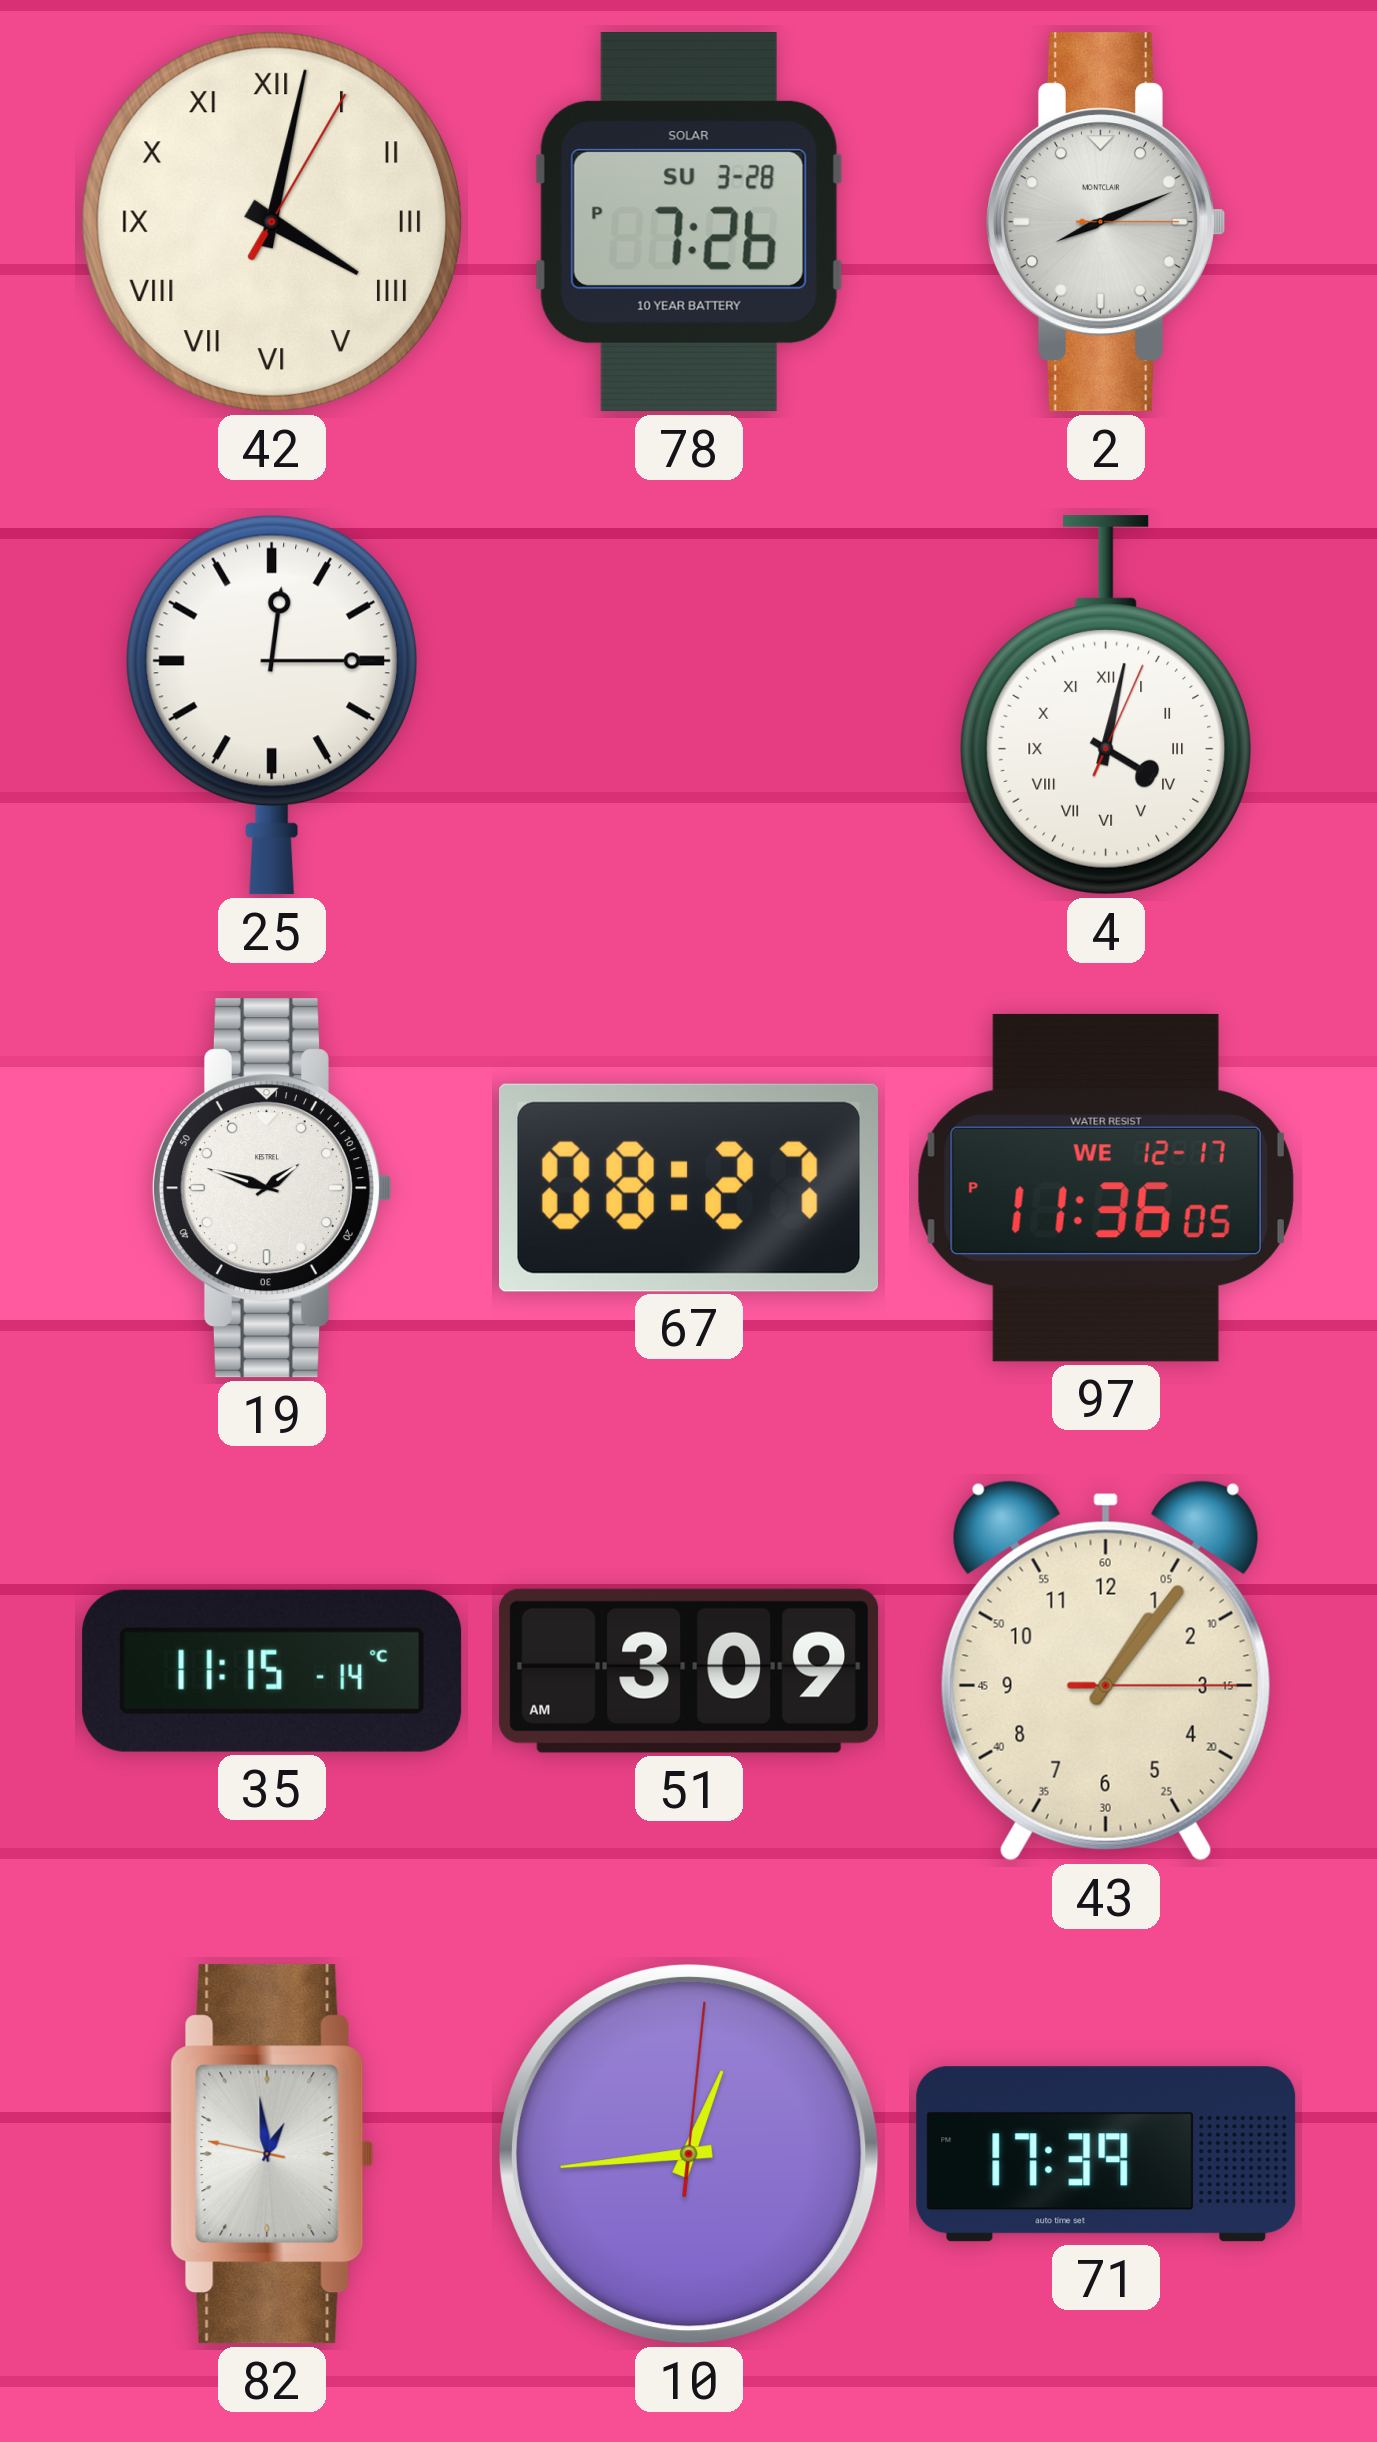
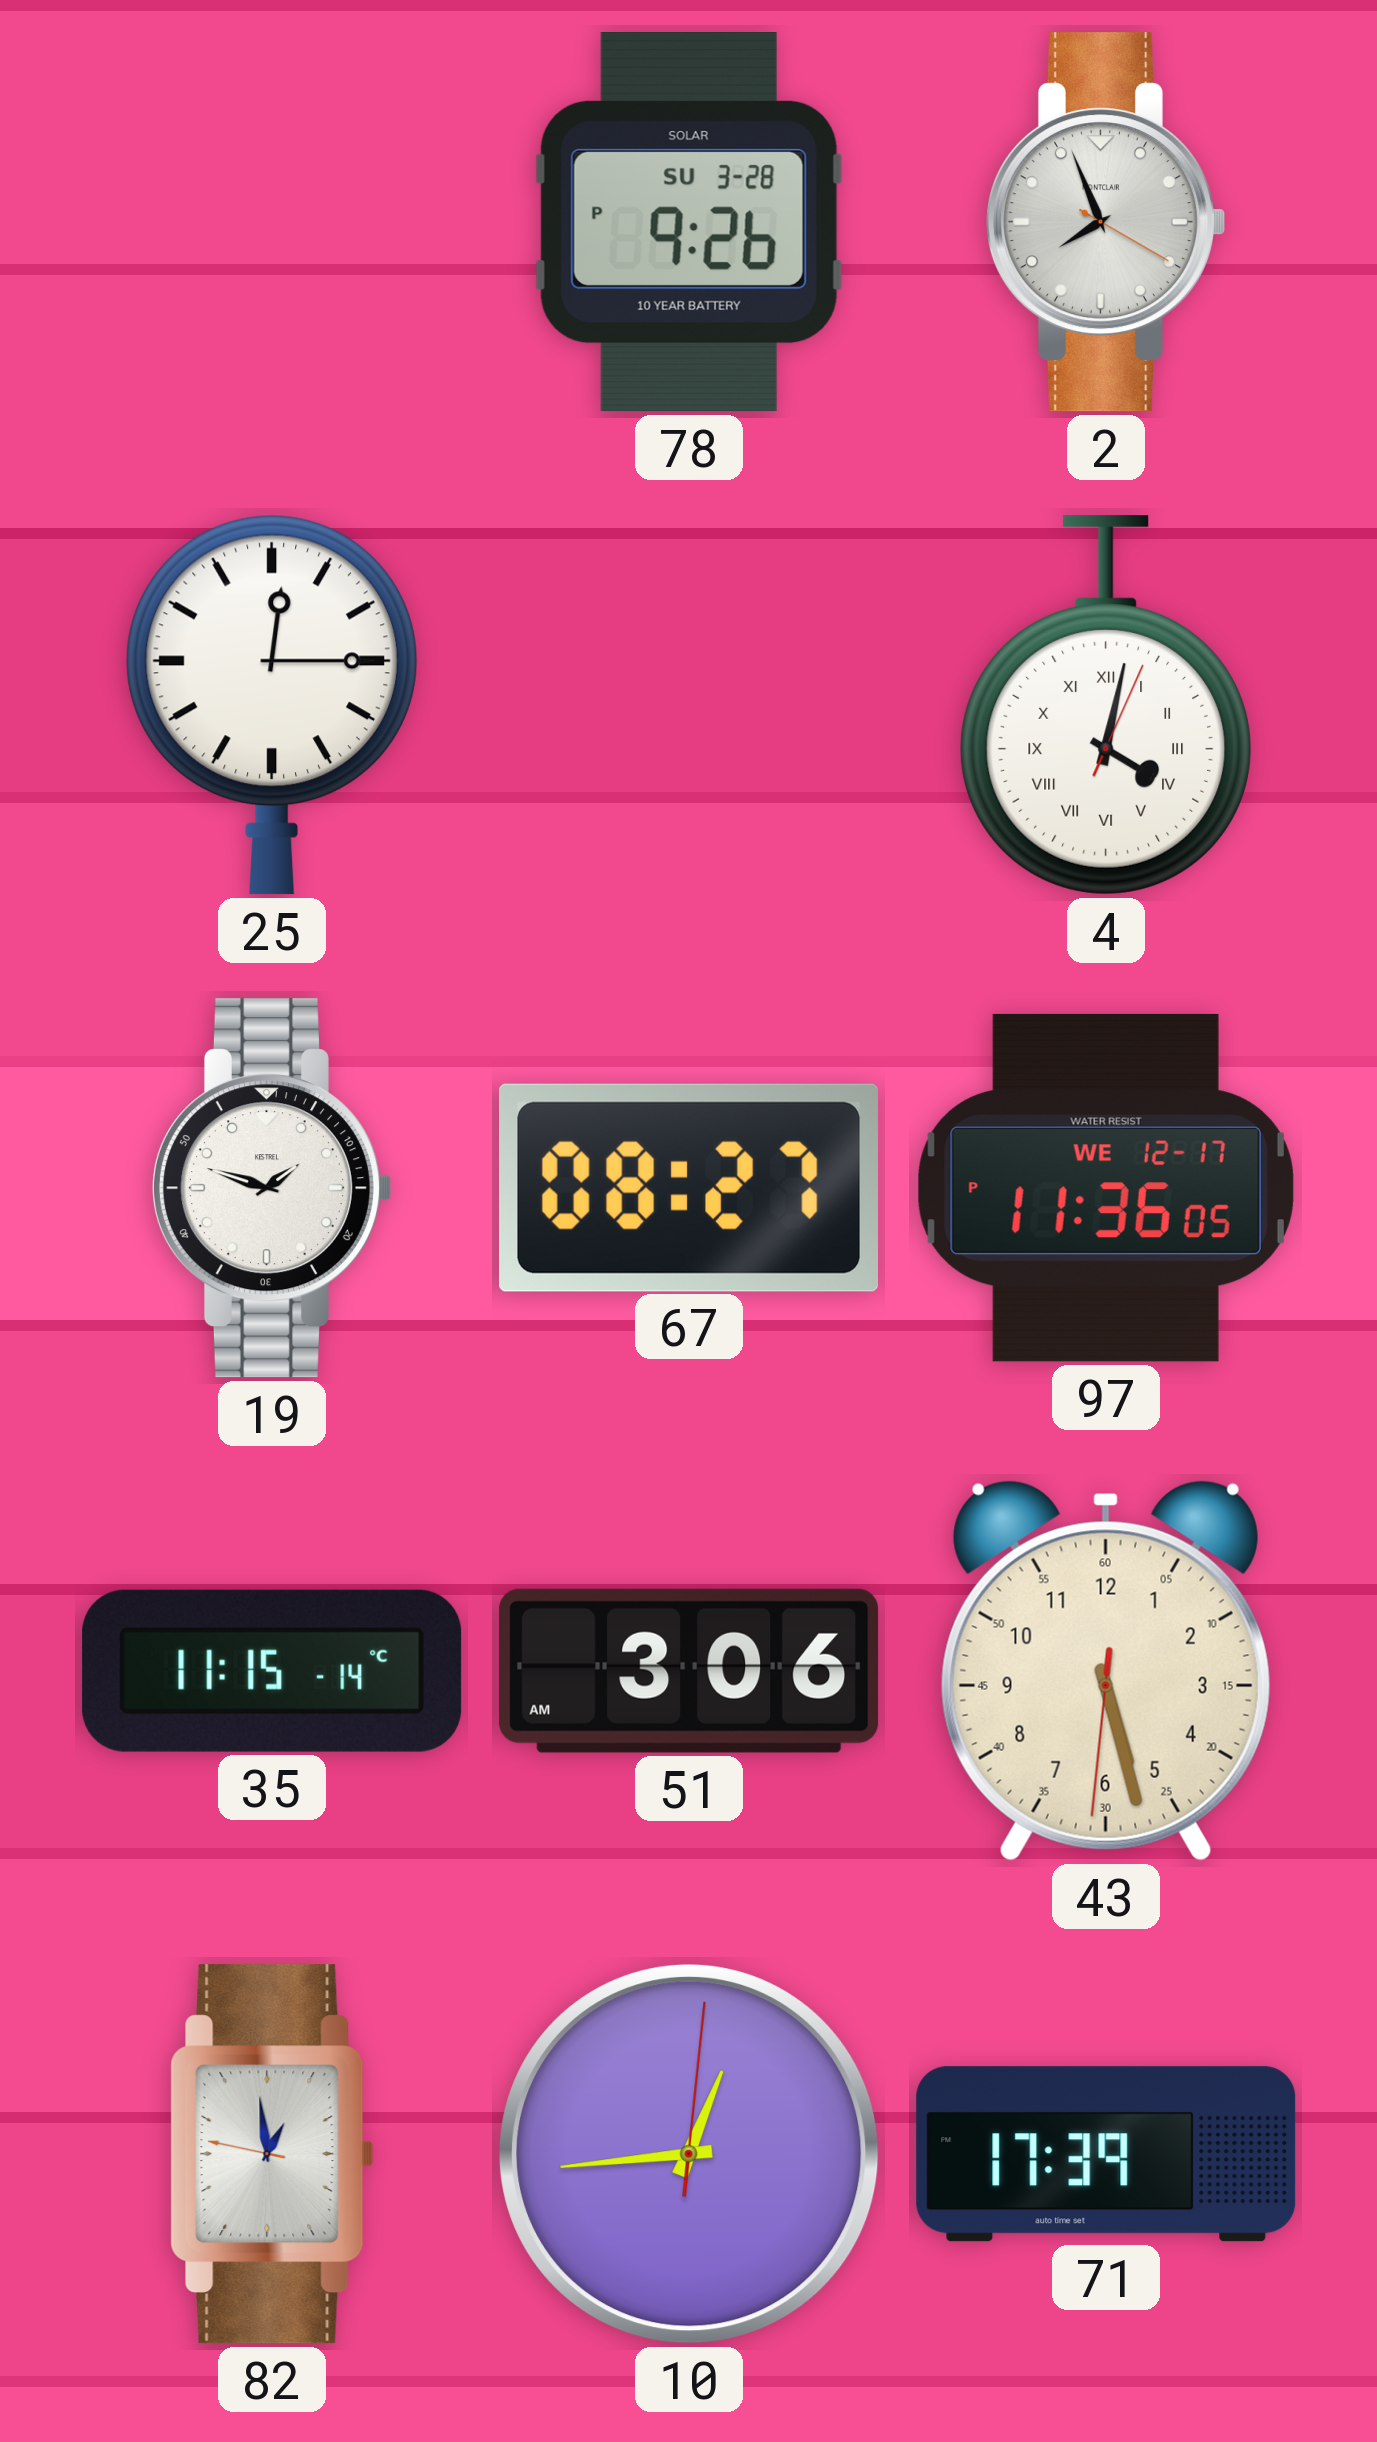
42: 4:02 -> none (272, 222)
78: 7:26 -> 9:26 (689, 222)
2: 8:11 -> 7:56 (1105, 222)
51: 3:09 -> 3:06 (689, 1671)
43: 1:06 -> 5:27 (1106, 1671)
